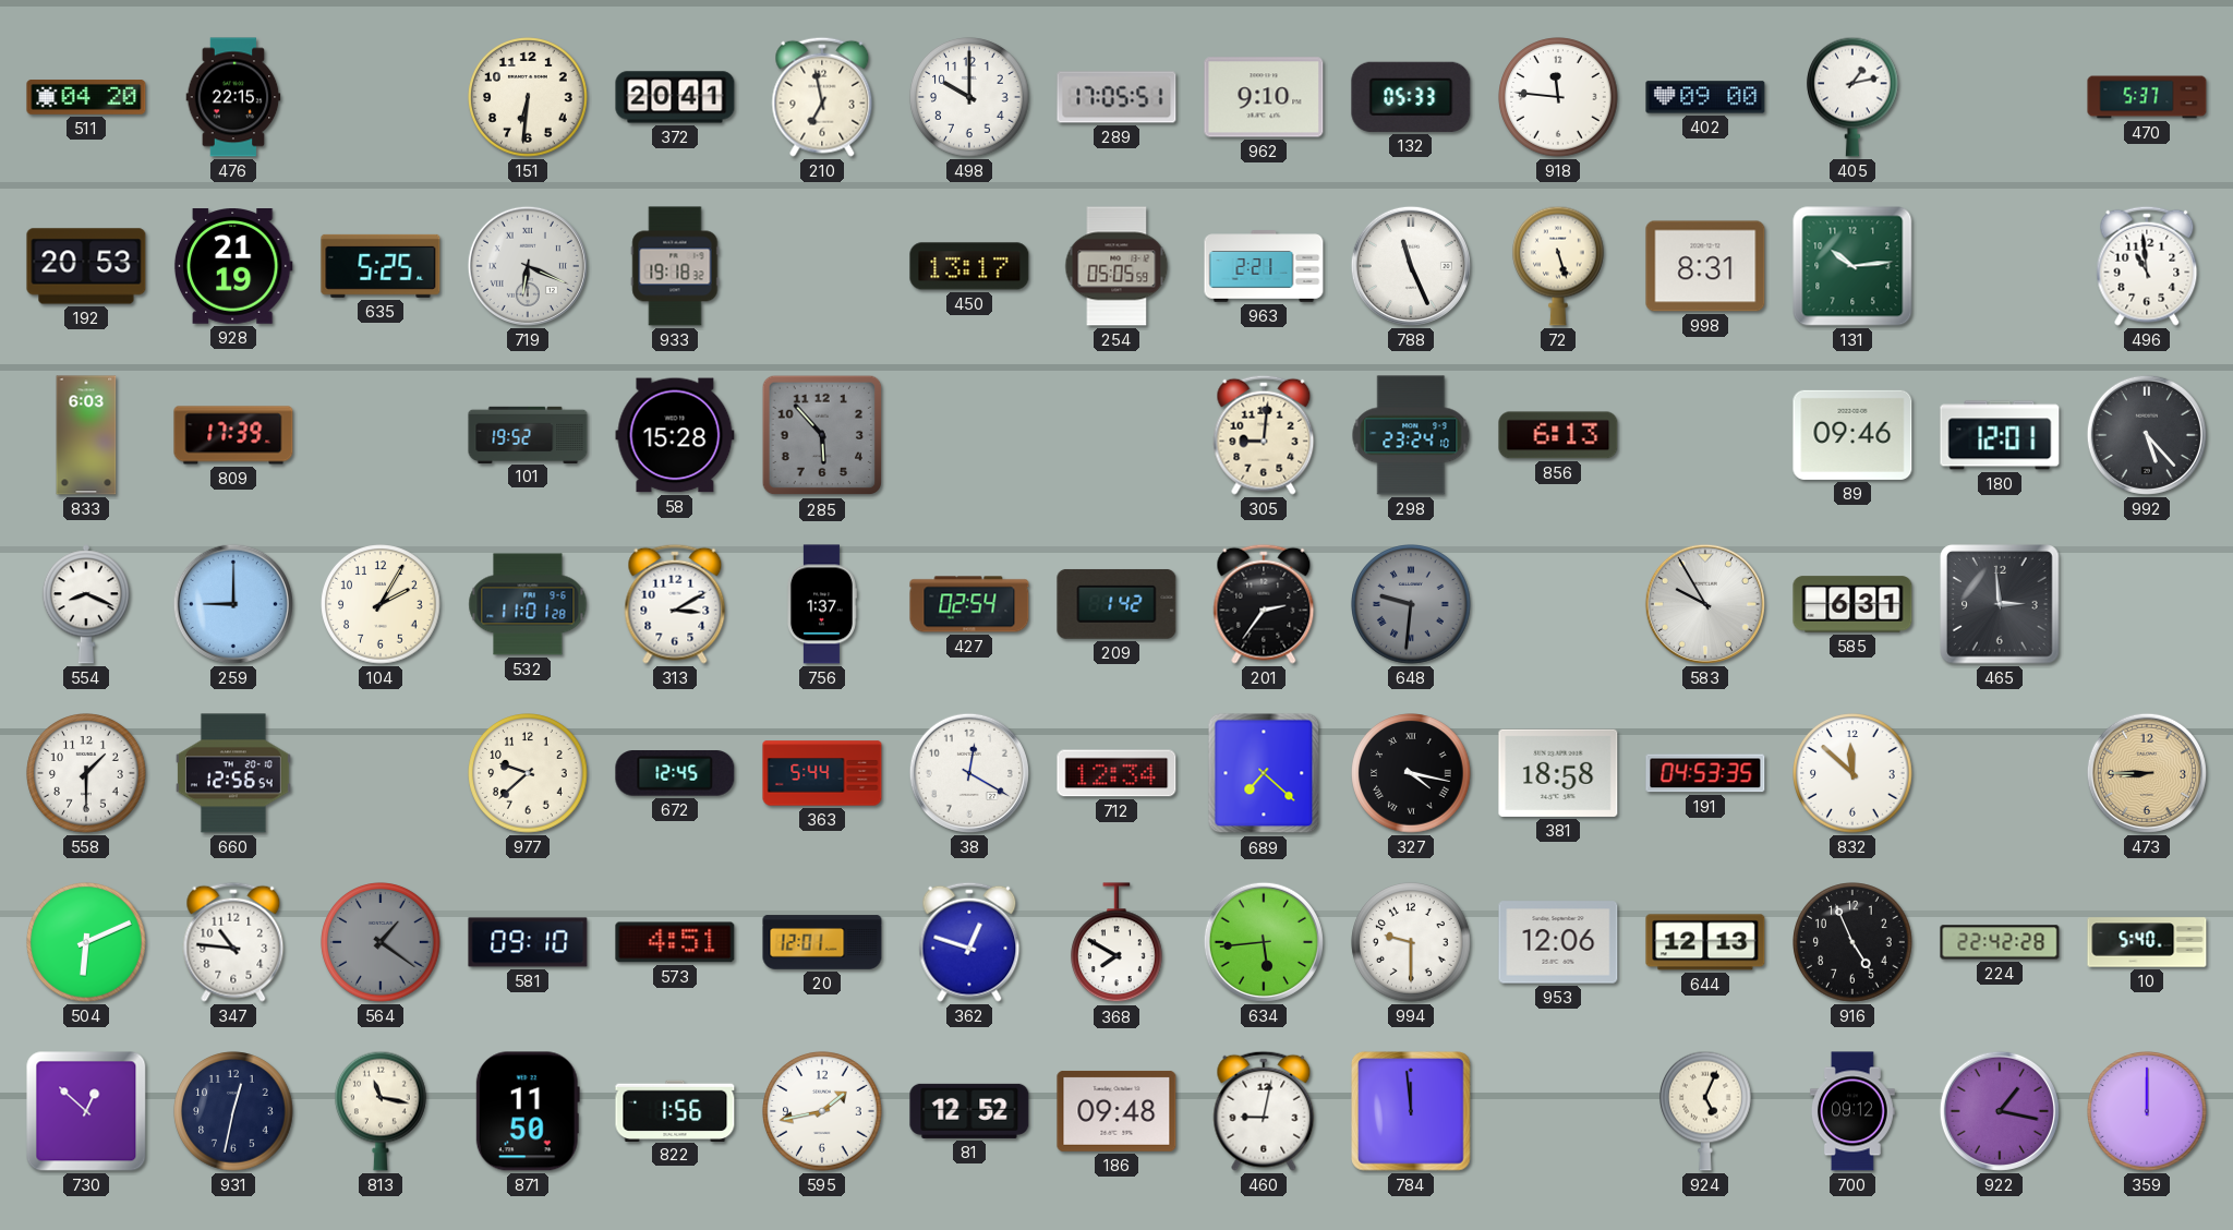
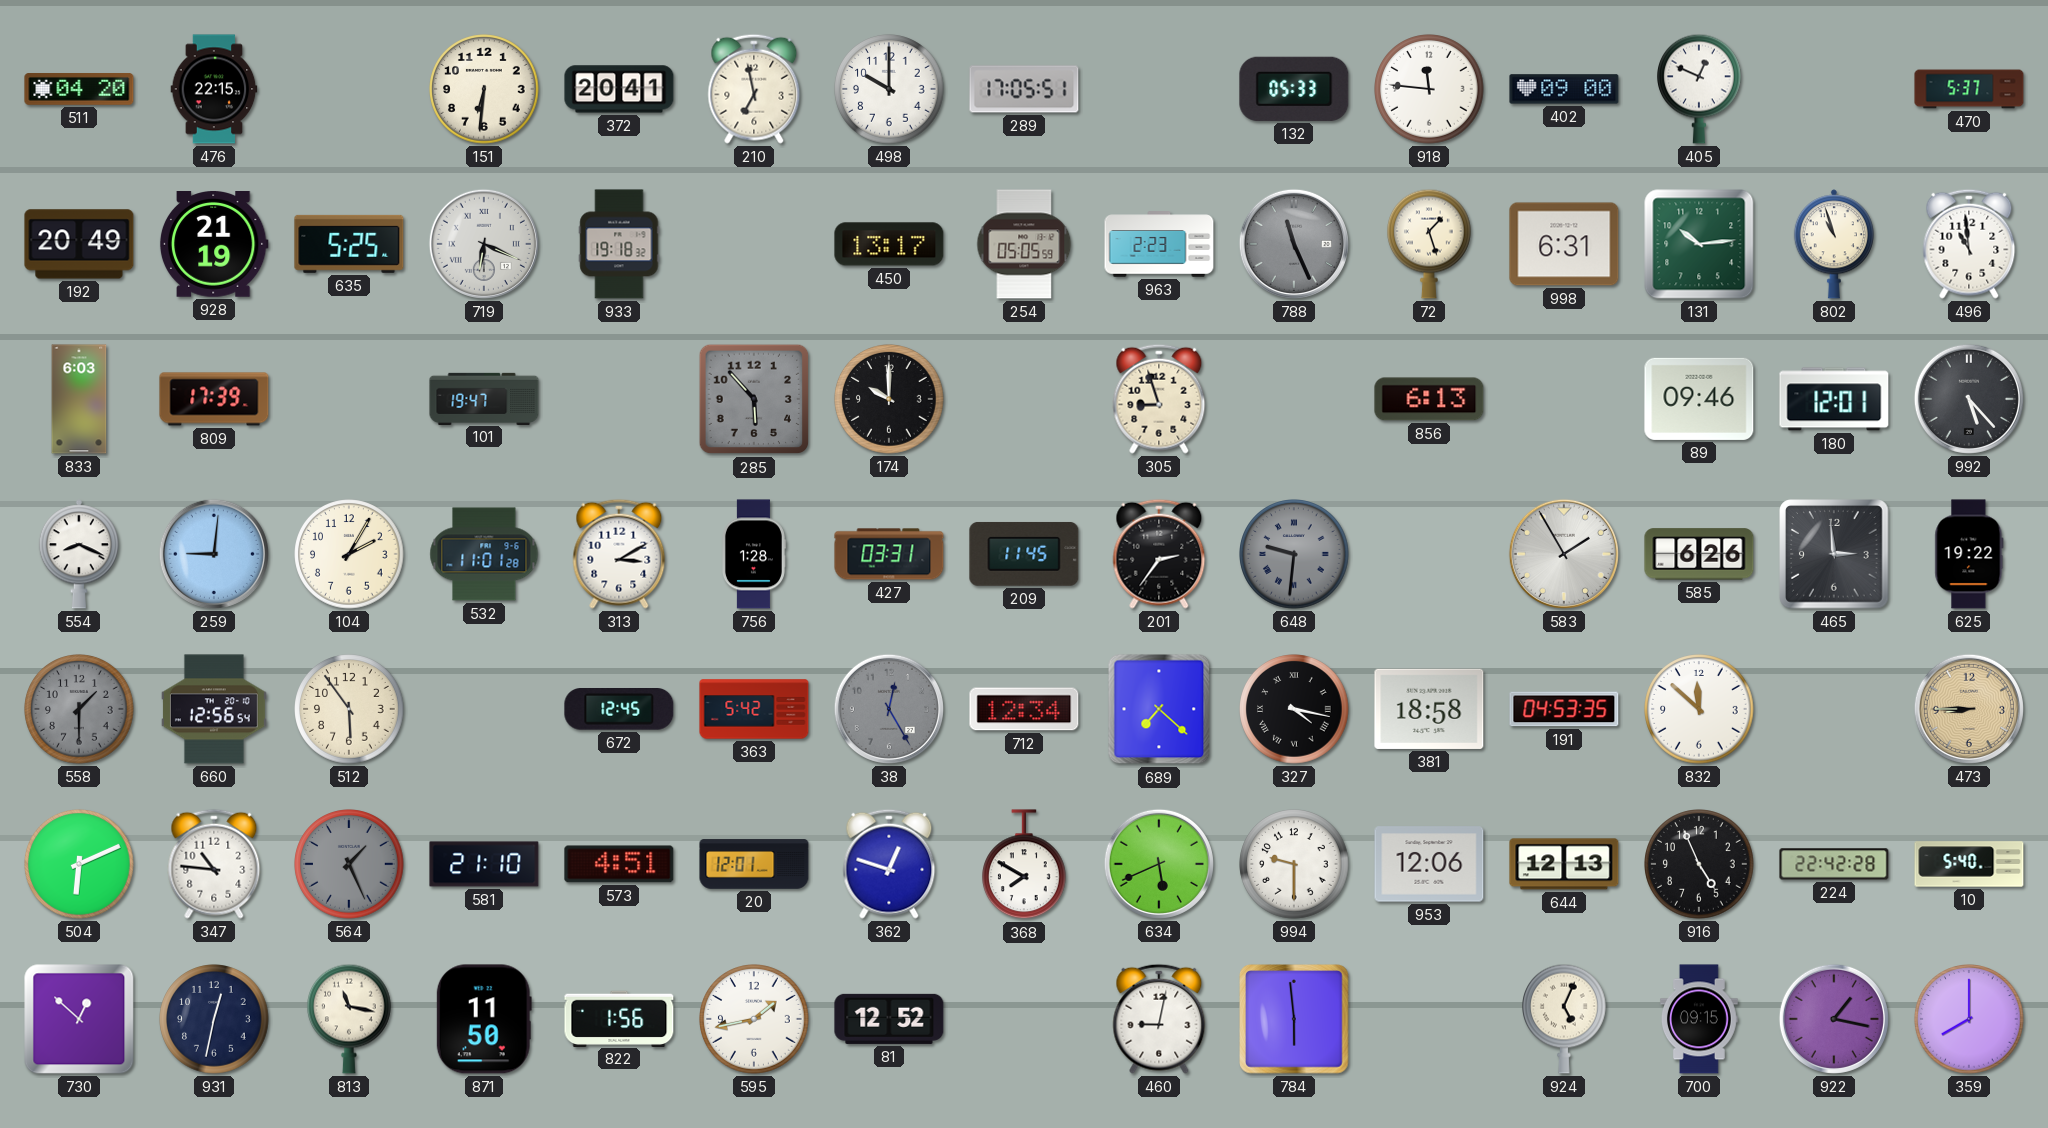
962: 9:10 -> none (1264, 97)
405: 1:13 -> 12:49 (1700, 89)
192: 20:53 -> 20:49 (79, 244)
963: 2:21 -> 2:23 (1159, 244)
788 dial: white -> grey (1294, 244)
72: 5:27 -> 1:27 (1430, 244)
998: 8:31 -> 6:31 (1564, 244)
802: none -> 10:57 (1834, 244)
101: 19:52 -> 19:47 (484, 398)
58: 15:28 -> none (675, 435)
174: none -> 10:00 (889, 399)
305: 9:01 -> 8:57 (1159, 399)
298: 23:24 -> none (1411, 435)
259: 9:00 -> 9:01 (214, 554)
756: 1:37 -> 1:28 (753, 554)
427: 02:54 -> 03:31 (889, 554)
209: 1:42 -> 11:45 (1024, 554)
583: 9:55 -> 1:55 (1564, 554)
585: 6:31 -> 6:26 (1699, 554)
625: none -> 19:22 (1969, 554)
558 dial: white -> grey (79, 709)
512: none -> 5:54 (349, 709)
977: 9:38 -> none (528, 773)
363: 5:44 -> 5:42 (754, 709)
38: 12:20 -> 12:25 (889, 709)
38 dial: white -> grey (889, 709)
564: 1:21 -> 1:26 (349, 864)
581: 09:10 -> 21:10 (484, 864)
634: 5:44 -> 5:41 (1159, 864)
186: 09:48 -> none (1116, 1111)
784: 11:59 -> 5:59 (1294, 1019)
700: 09:12 -> 09:15 (1699, 1019)
359: 12:00 -> 8:00 (1969, 1019)
